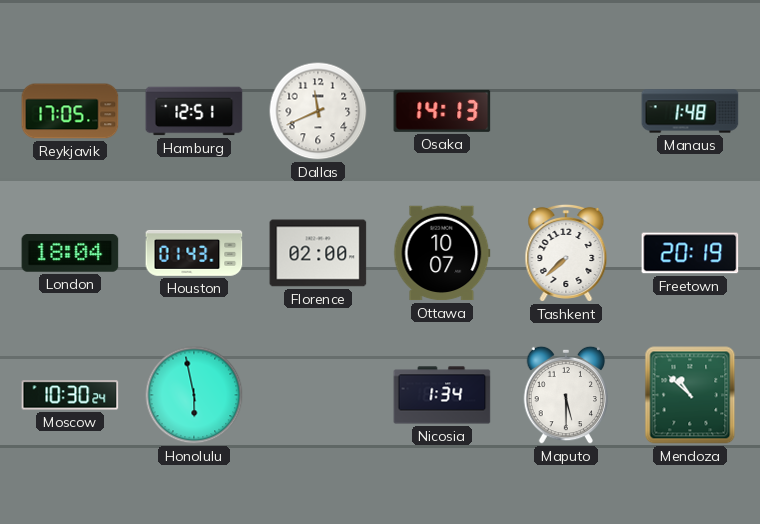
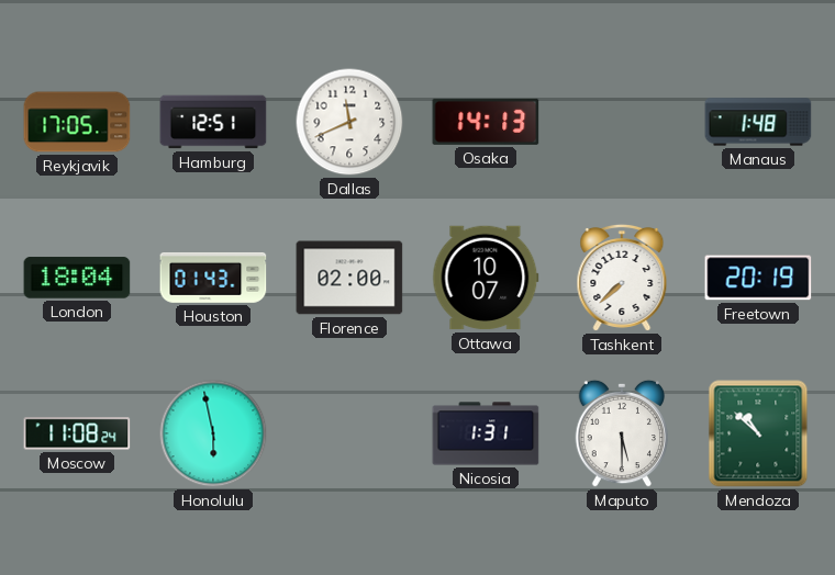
Moscow: 10:30 -> 11:08 (77, 433)
Nicosia: 1:34 -> 1:31 (486, 433)
